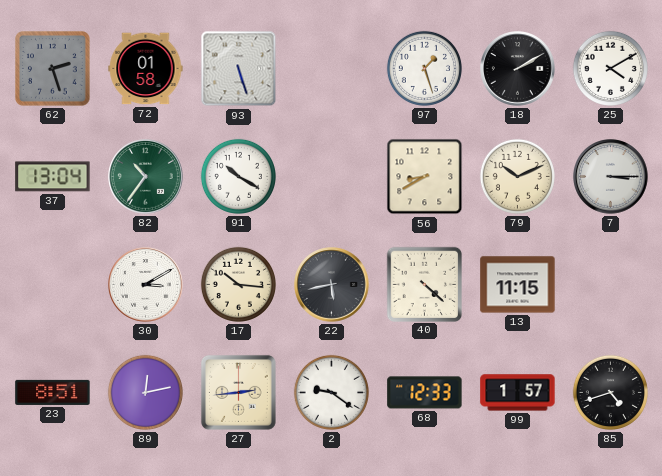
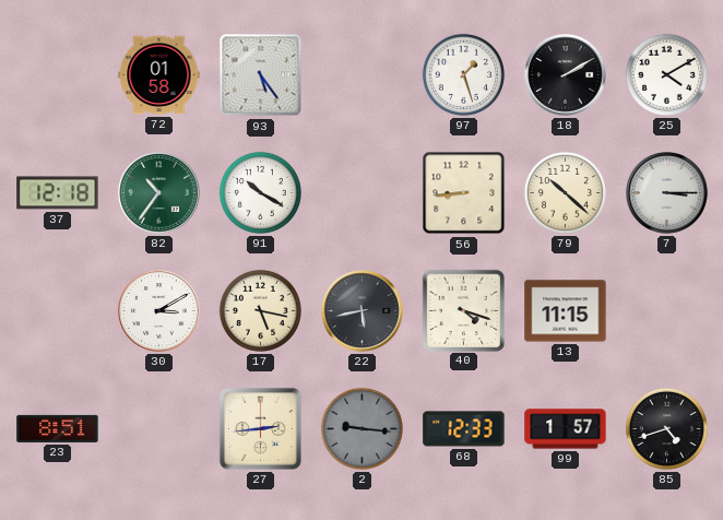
62: 2:27 -> none (53, 69)
93: 5:27 -> 5:24 (261, 75)
37: 13:04 -> 12:18 (58, 193)
56: 8:40 -> 8:44 (464, 193)
79: 10:11 -> 10:22 (565, 192)
17: 10:16 -> 5:17 (260, 310)
40: 4:22 -> 4:18 (464, 310)
89: 12:13 -> none (145, 392)
2: 9:21 -> 9:16 (361, 428)
2 dial: white -> grey (361, 428)
